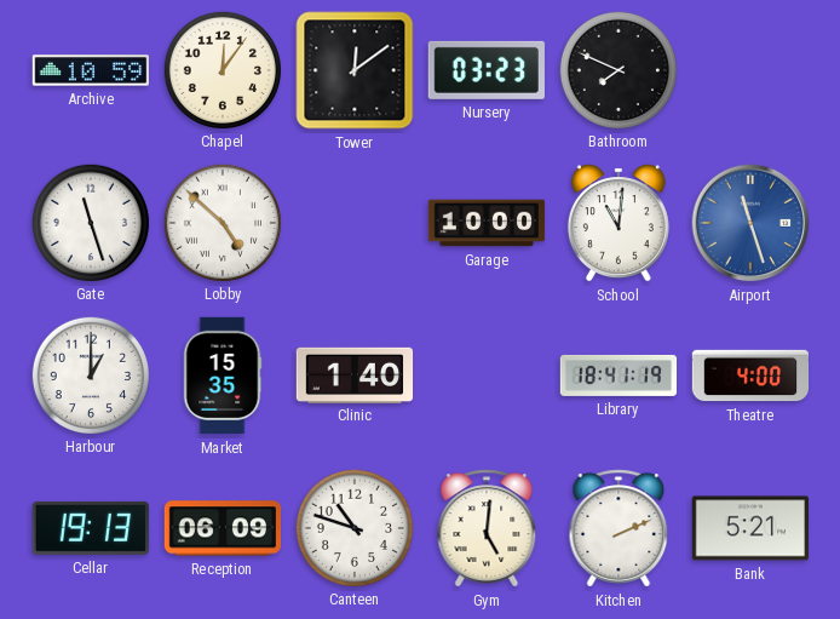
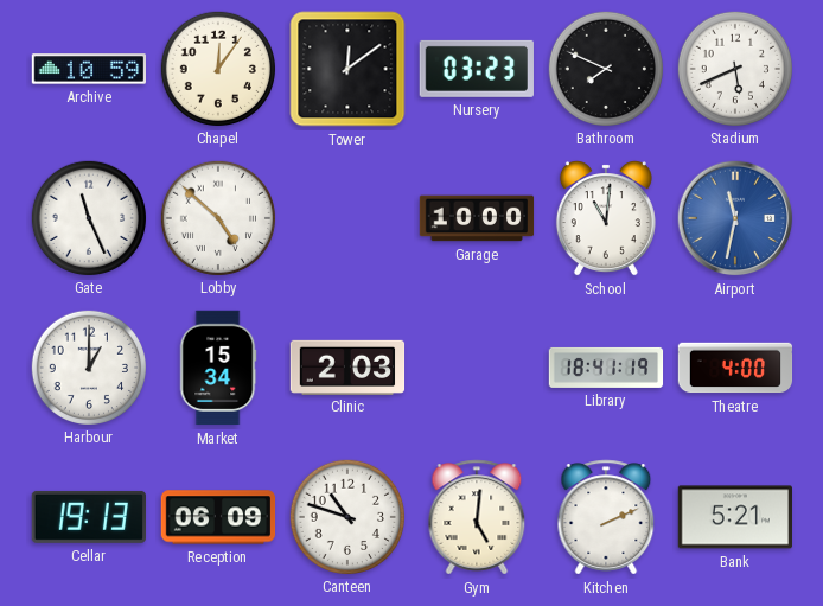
Stadium: none -> 5:41 (734, 68)
Gate: 11:27 -> 11:26 (88, 217)
Airport: 11:27 -> 11:32 (735, 218)
Market: 15:35 -> 15:34 (218, 368)
Clinic: 1:40 -> 2:03 (347, 366)
